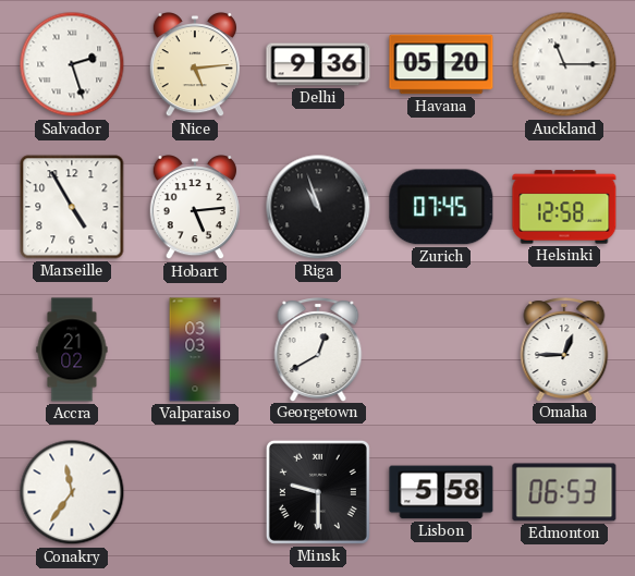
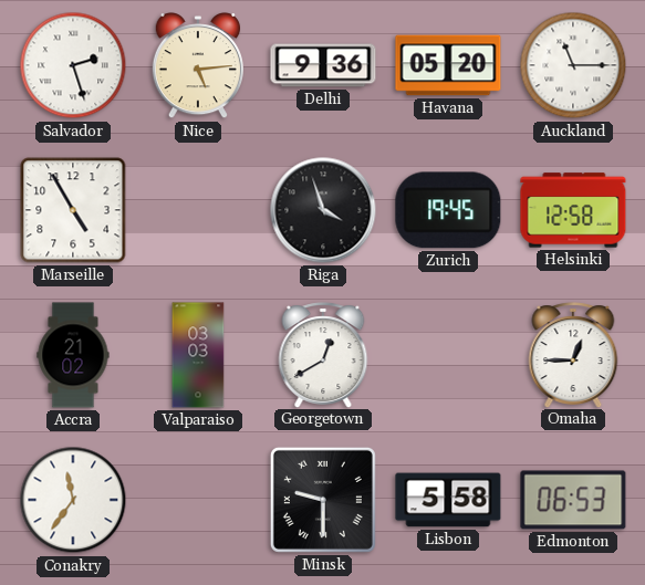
Hobart: 5:14 -> none (194, 207)
Riga: 10:57 -> 3:57 (323, 210)
Zurich: 07:45 -> 19:45 (448, 210)
